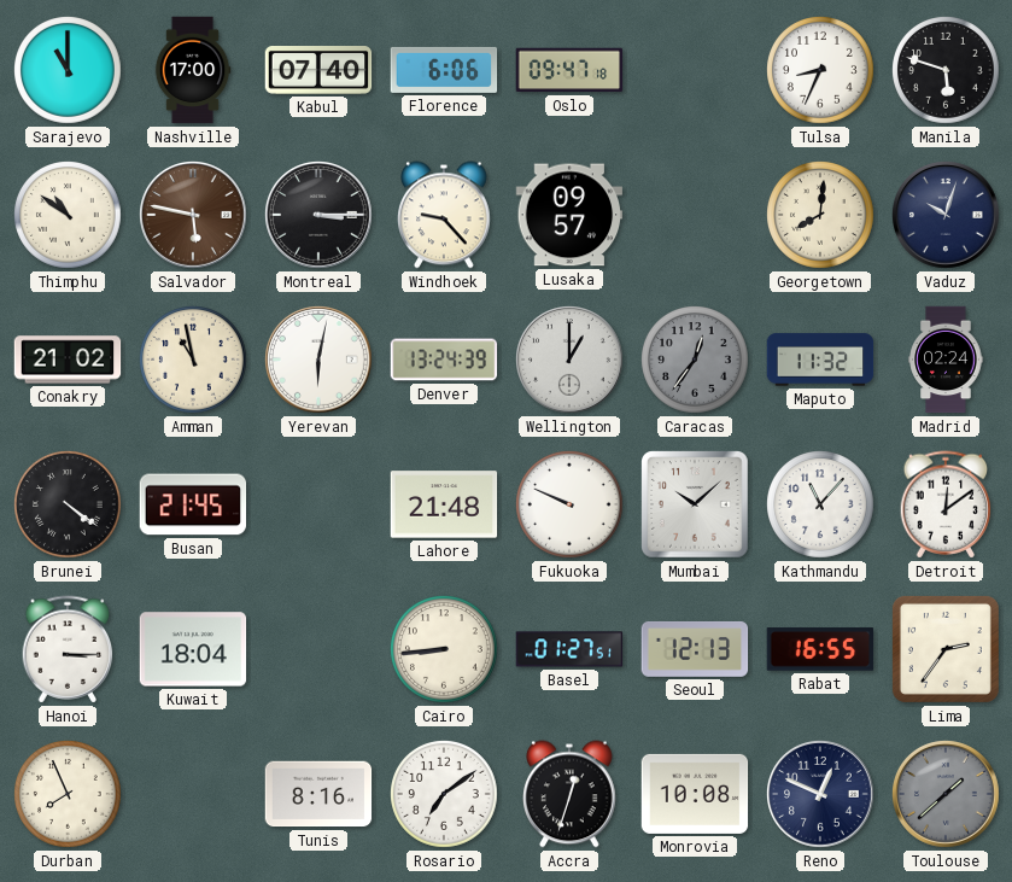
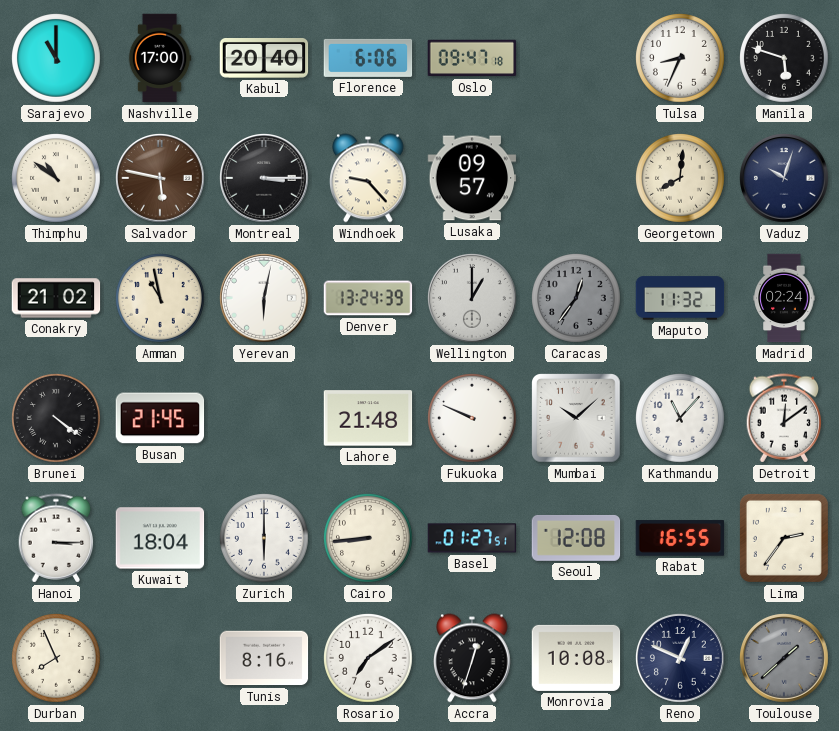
Kabul: 07:40 -> 20:40 (264, 59)
Zurich: none -> 6:00 (265, 539)
Seoul: 12:13 -> 12:08 (576, 538)
